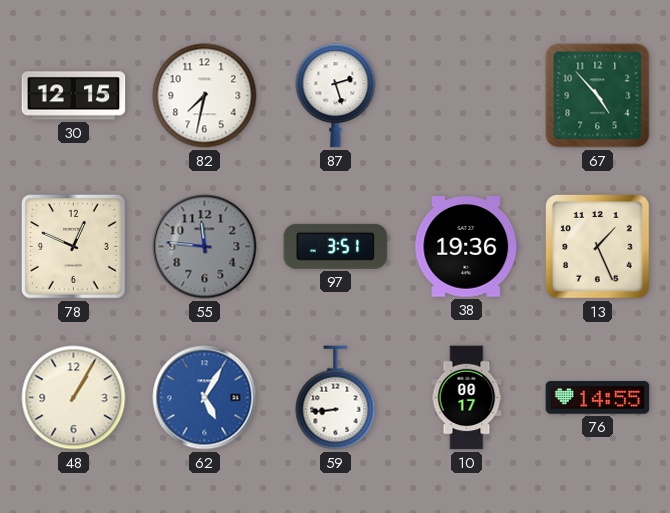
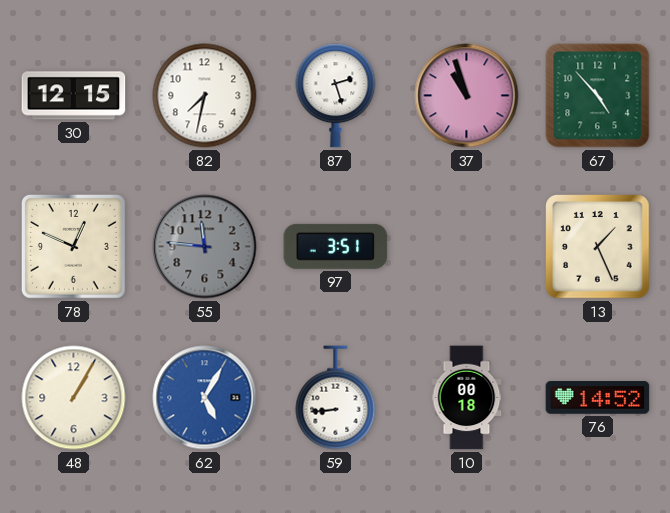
37: none -> 10:57 (467, 96)
38: 19:36 -> none (467, 247)
10: 00:17 -> 00:18 (467, 398)
76: 14:55 -> 14:52 (598, 398)
